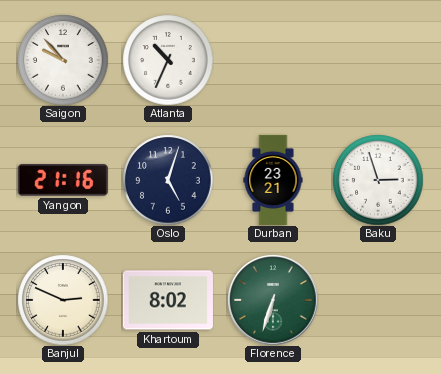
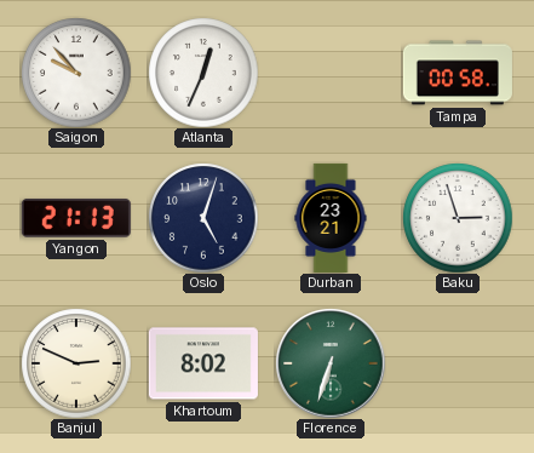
Atlanta: 10:34 -> 12:34 (203, 73)
Tampa: none -> 00:58 (458, 73)
Yangon: 21:16 -> 21:13 (76, 218)
